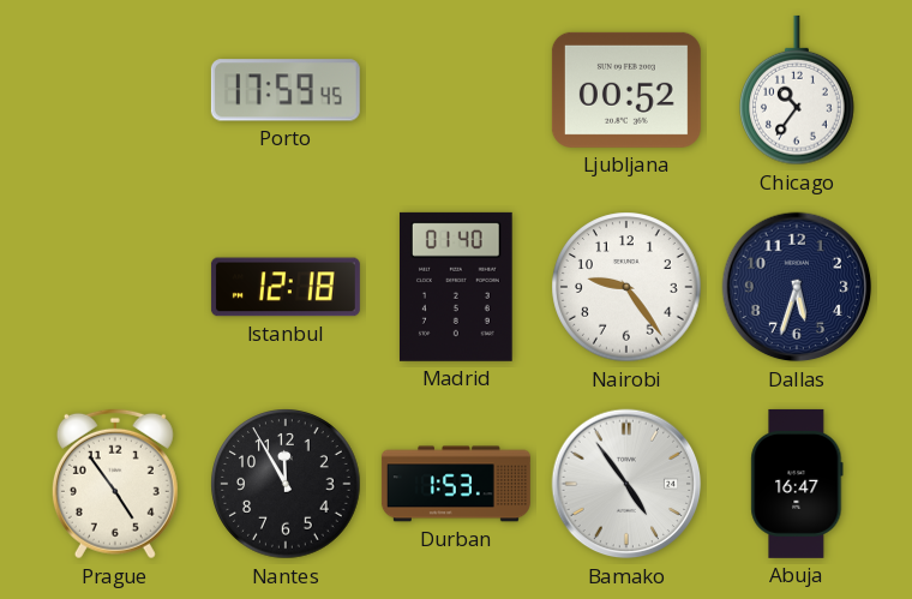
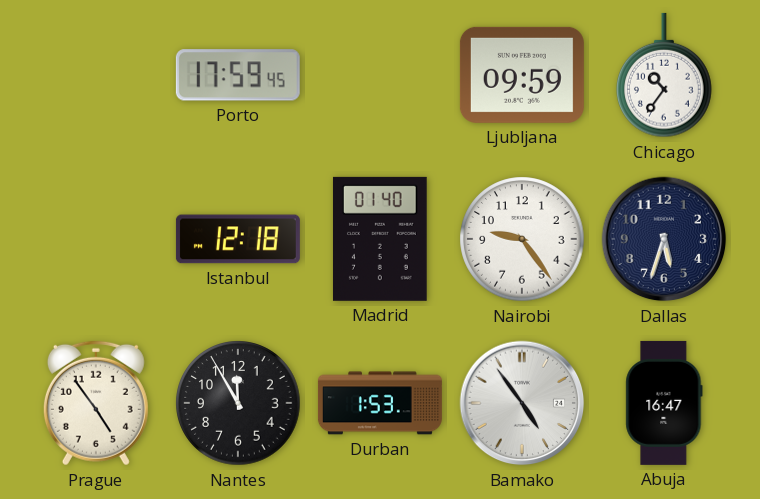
Ljubljana: 00:52 -> 09:59 (522, 75)
